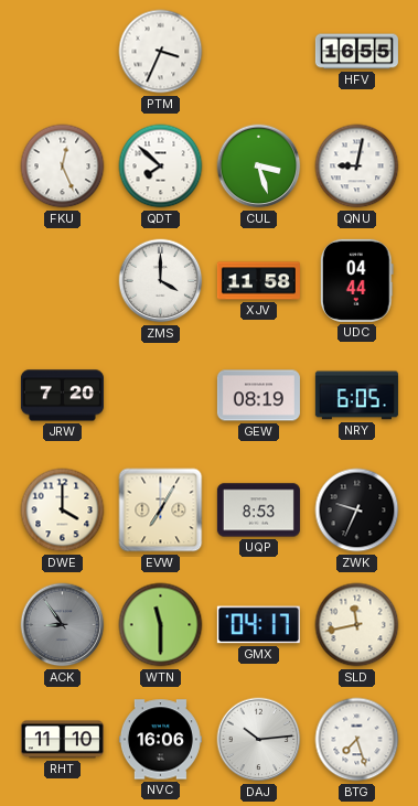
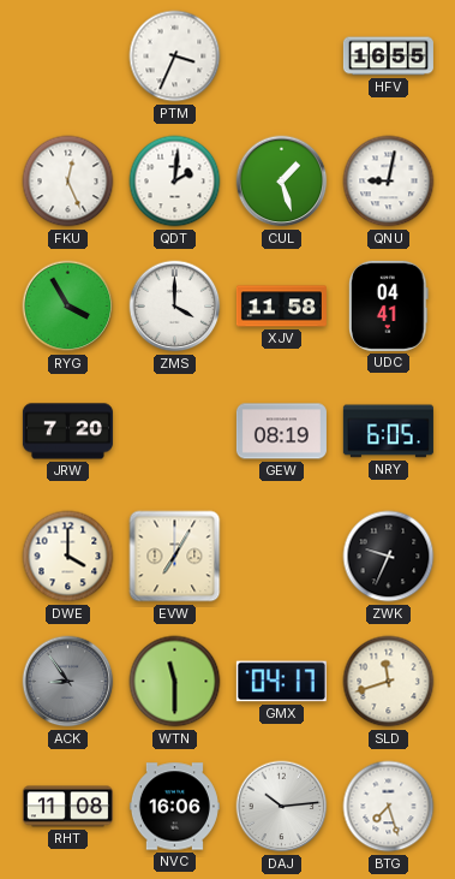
QDT: 7:52 -> 2:01 (175, 182)
CUL: 3:27 -> 1:27 (282, 182)
RYG: none -> 3:55 (68, 307)
UDC: 04:44 -> 04:41 (389, 305)
UQP: 8:53 -> none (258, 511)
SLD: 11:43 -> 11:42 (389, 682)
RHT: 11:10 -> 11:08 (67, 807)
